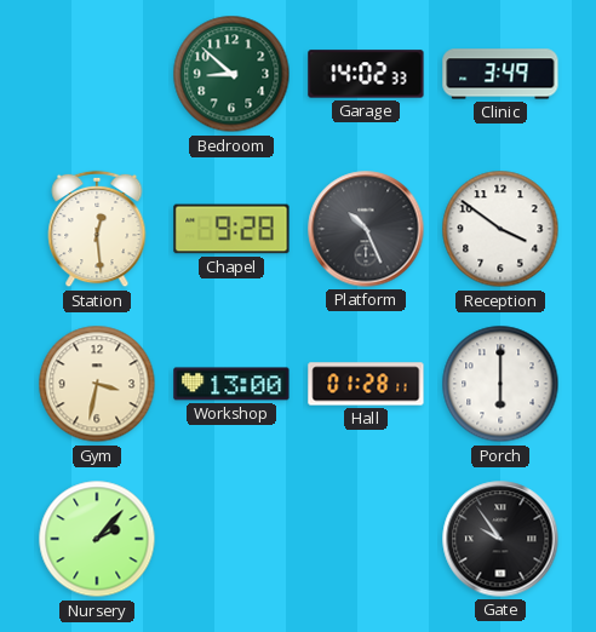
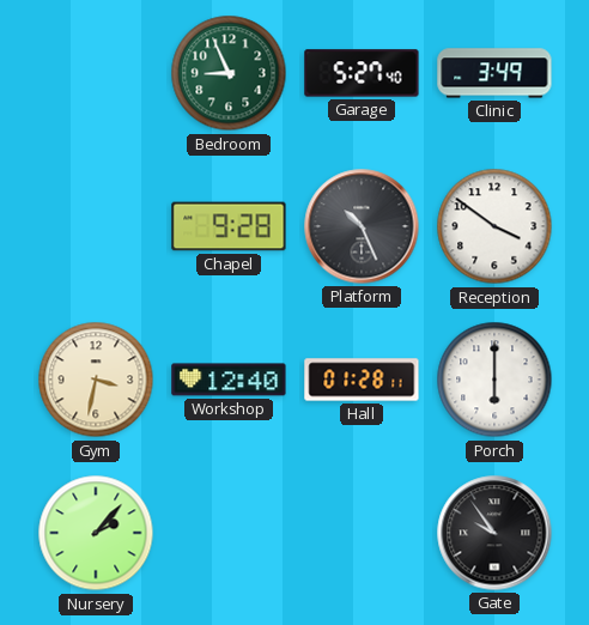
Bedroom: 8:52 -> 8:56 (229, 73)
Garage: 14:02 -> 5:27 (362, 73)
Station: 12:29 -> none (97, 229)
Workshop: 13:00 -> 12:40 (229, 380)
